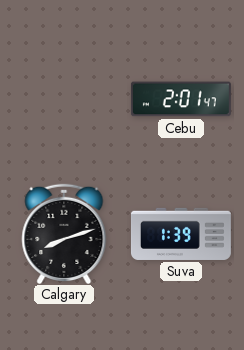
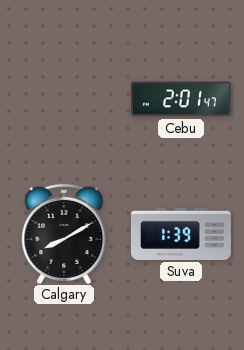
Calgary: 8:12 -> 8:10 (64, 233)
